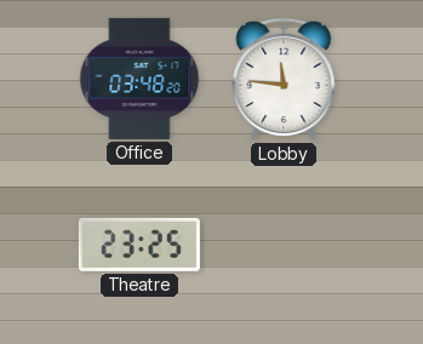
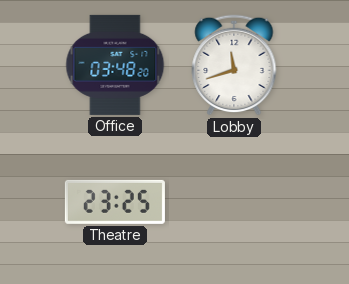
Lobby: 11:46 -> 11:42 (234, 65)
